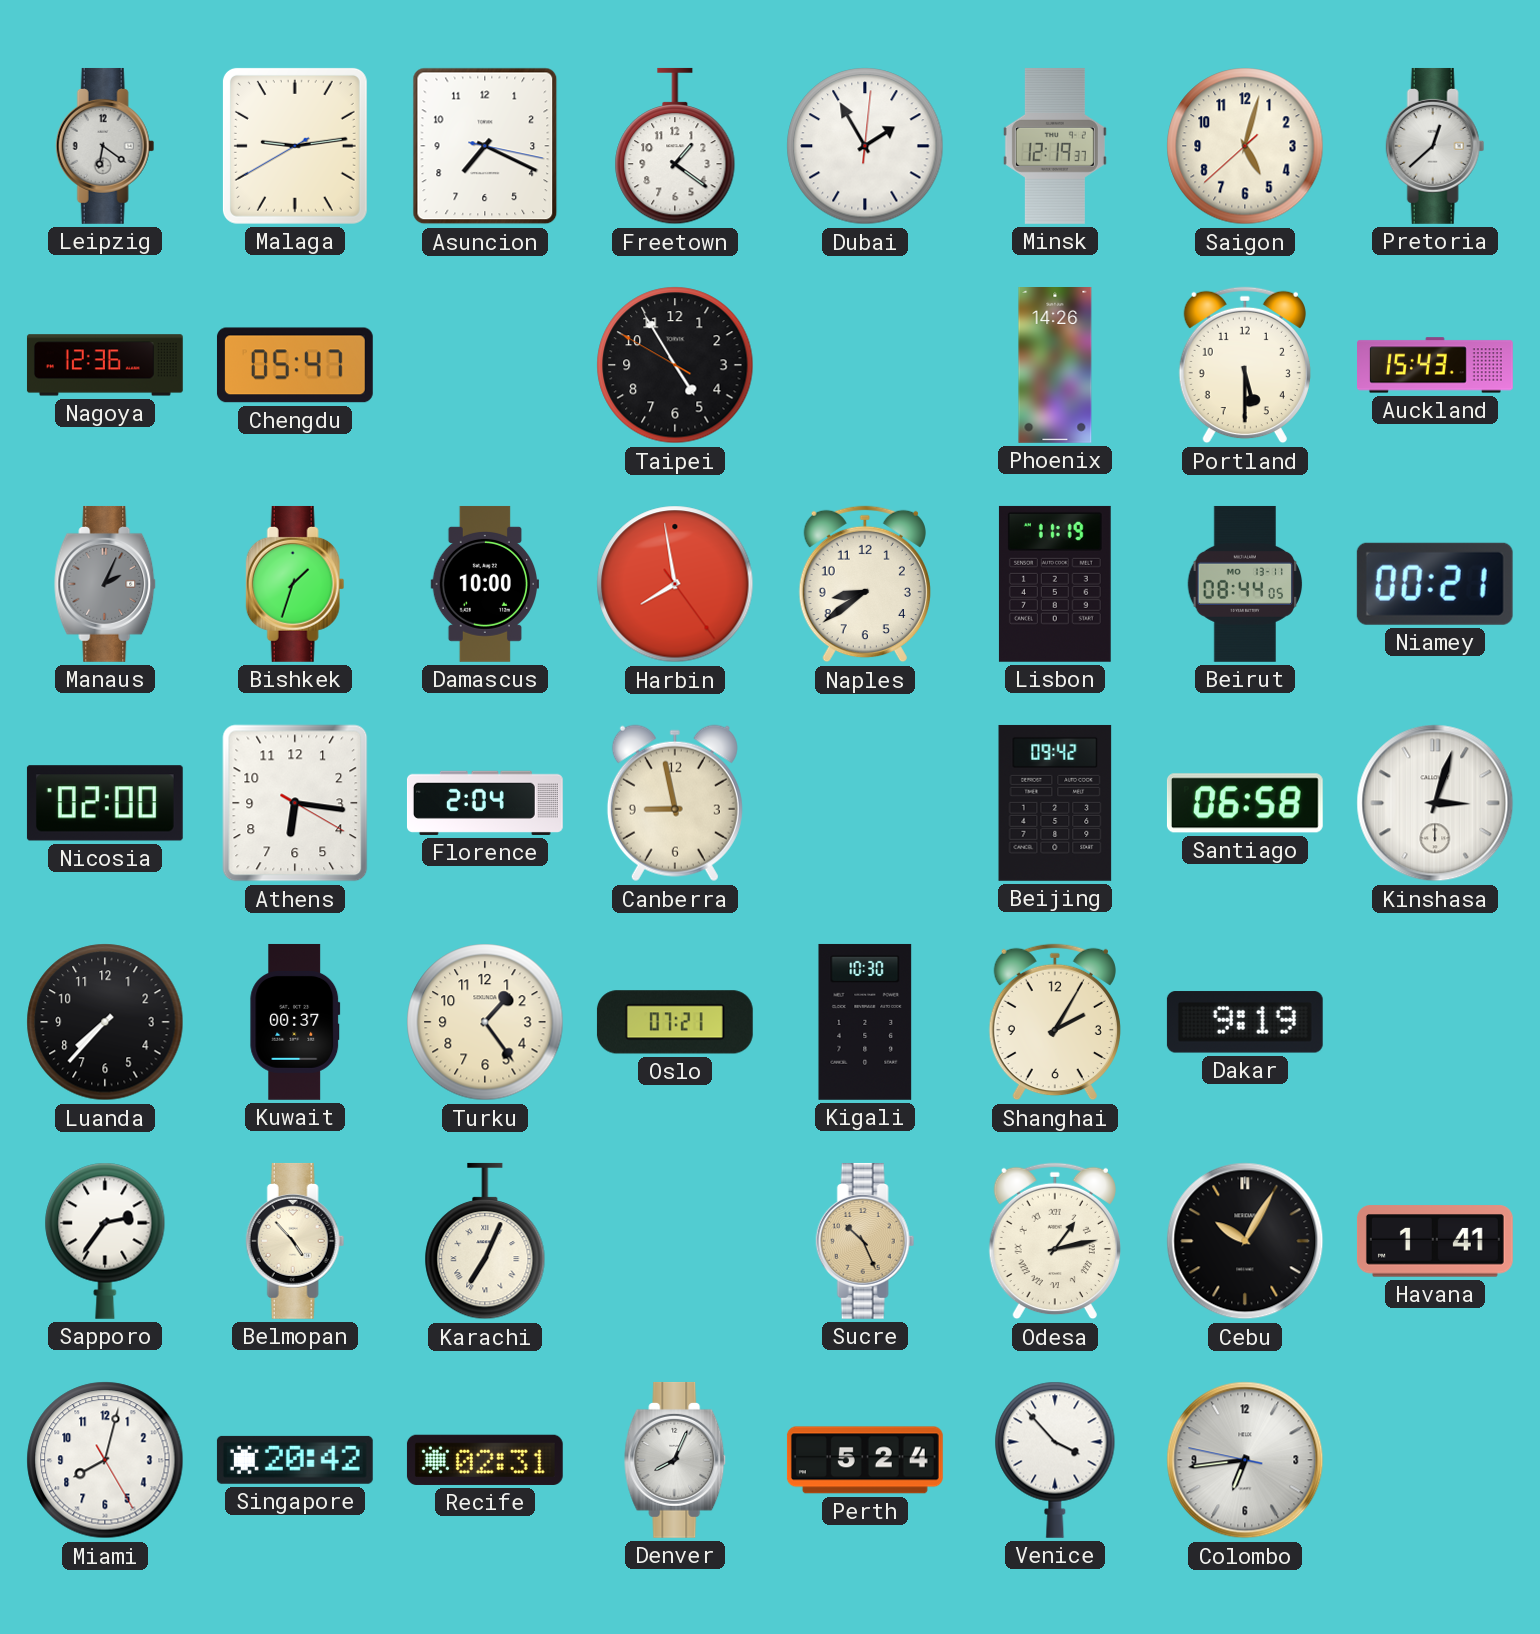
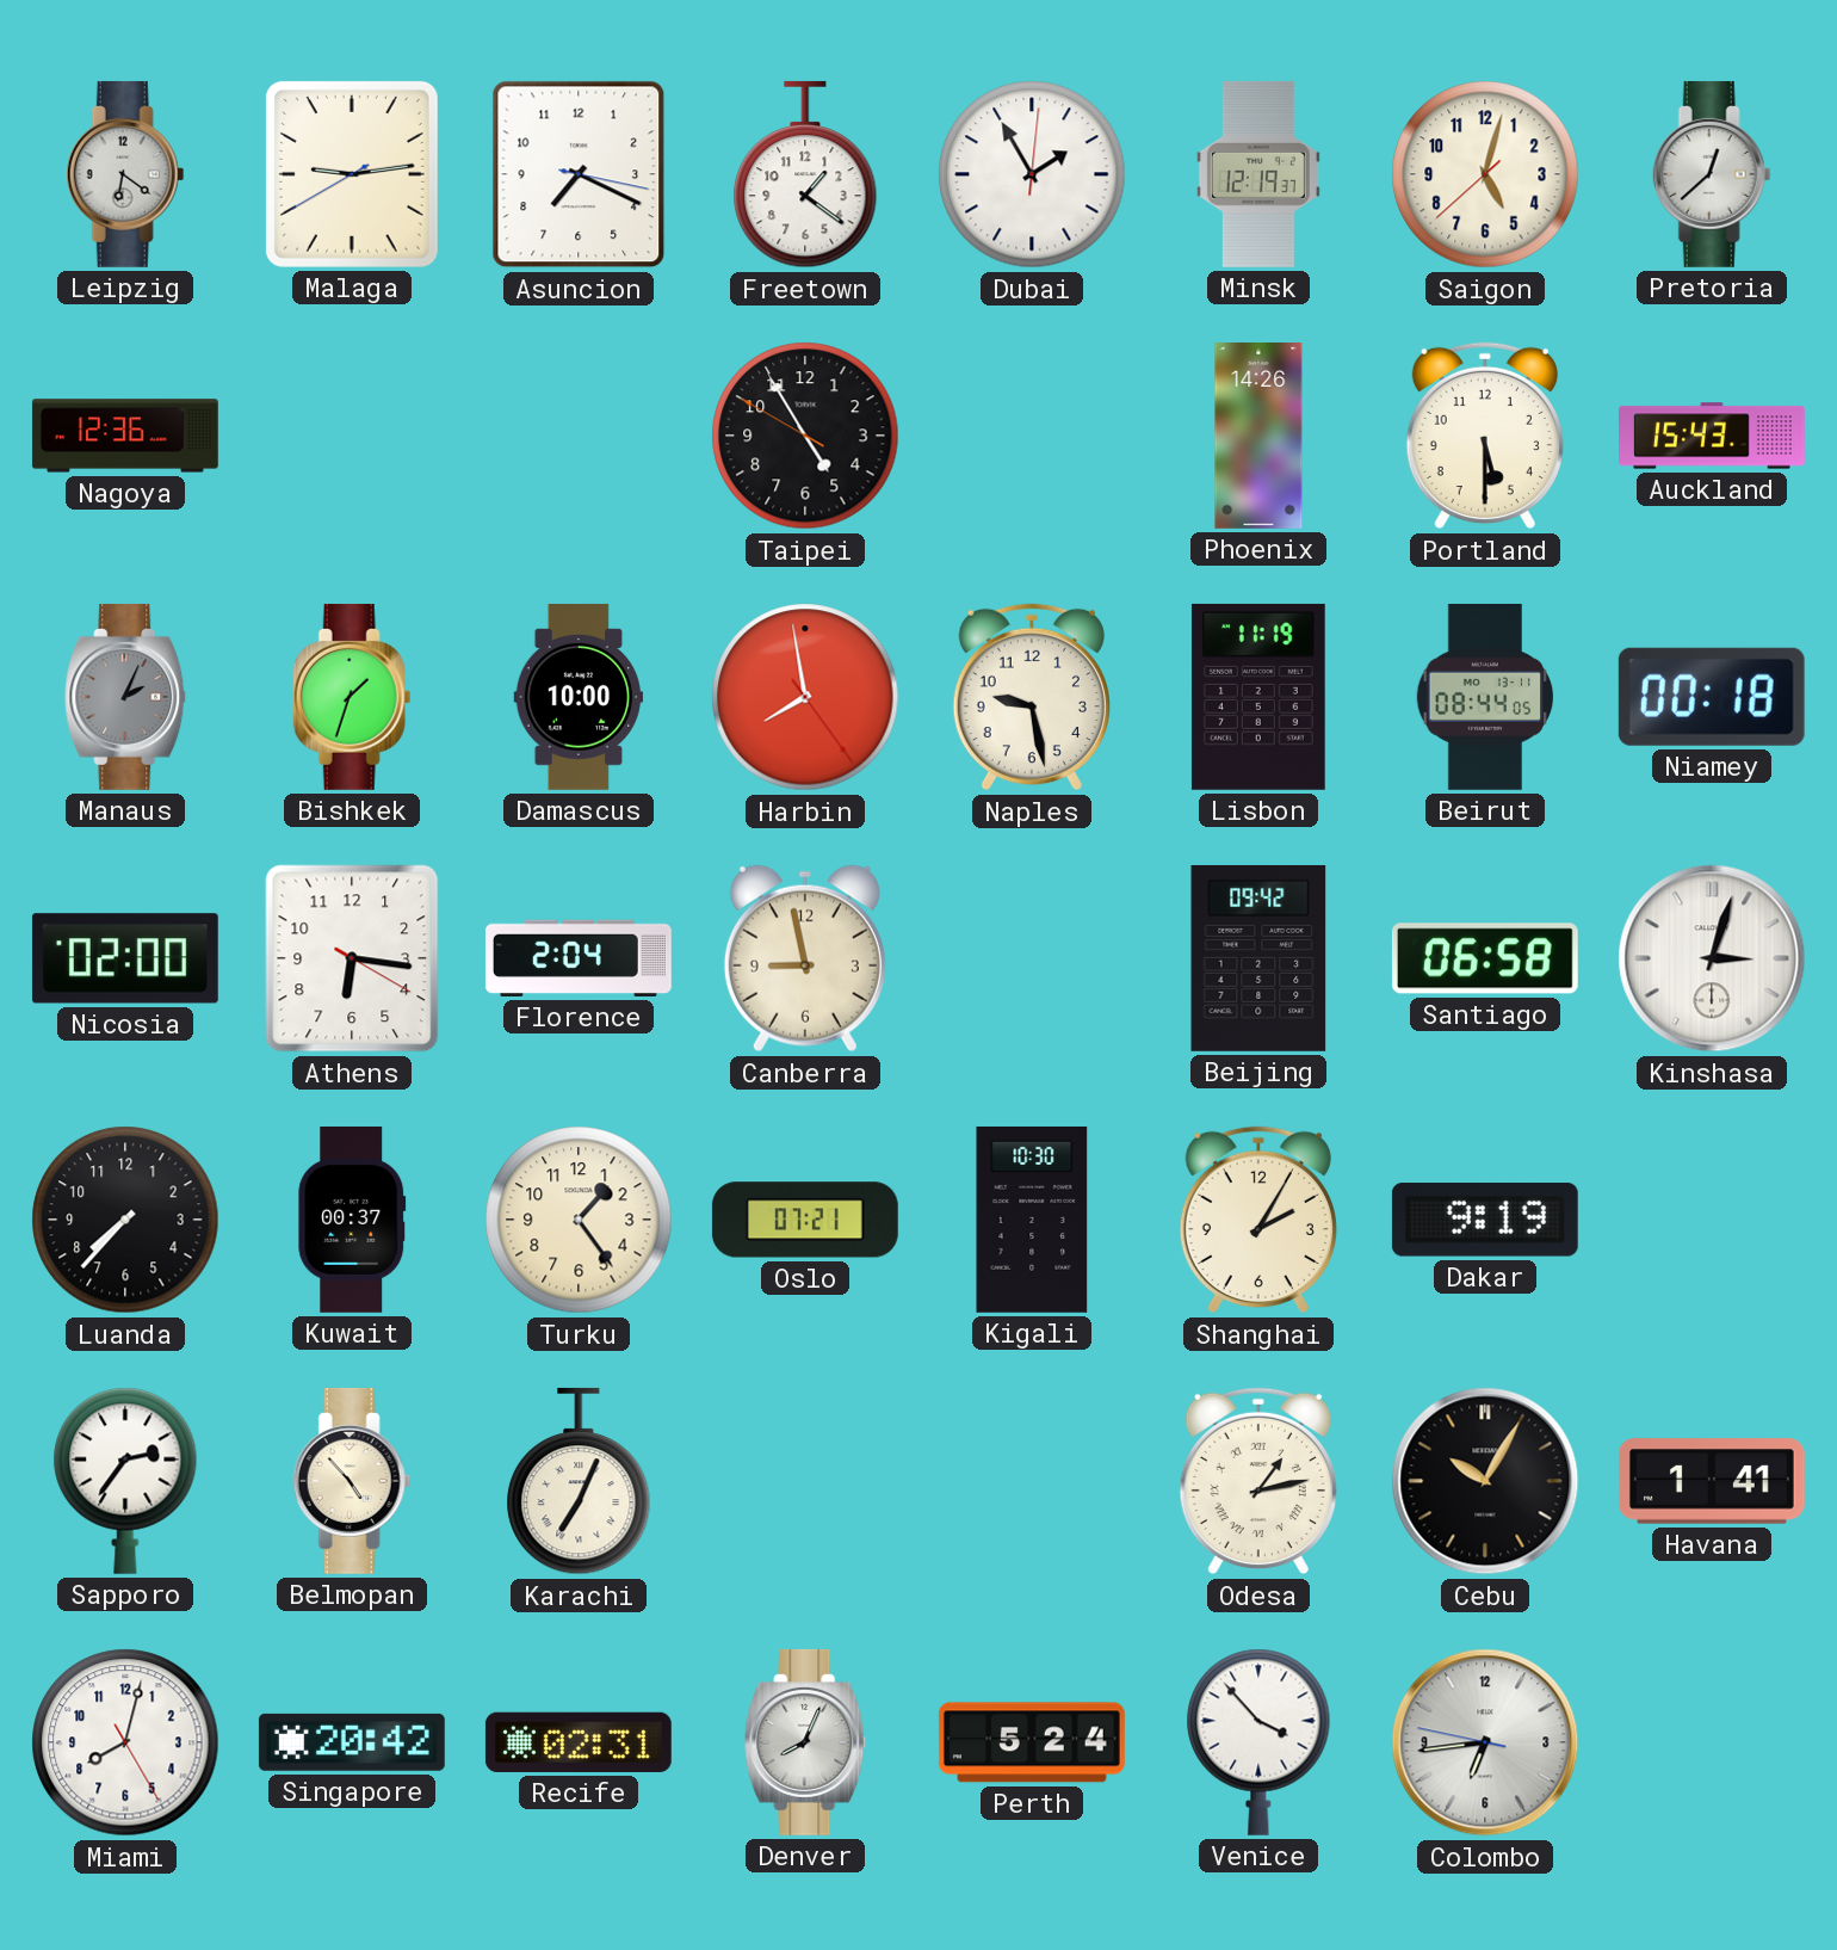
Chengdu: 05:47 -> none (295, 365)
Naples: 8:39 -> 9:28 (1032, 697)
Niamey: 00:21 -> 00:18 (1712, 697)
Sucre: 10:26 -> none (865, 1241)
